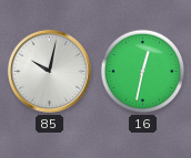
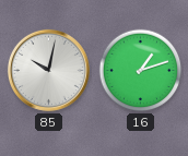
16: 12:32 -> 1:12 (141, 71)
